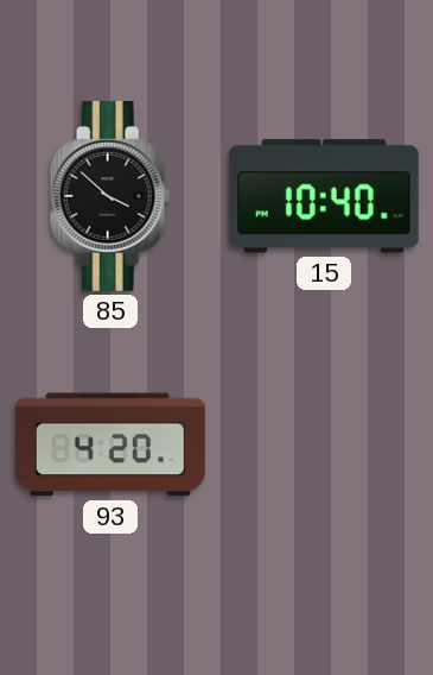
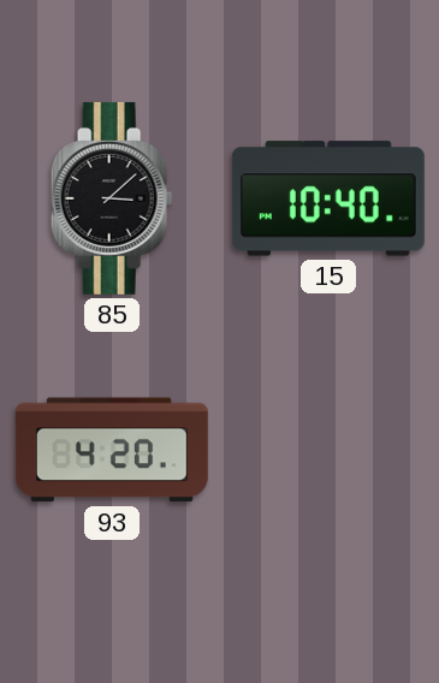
85: 3:52 -> 3:08 (112, 198)
